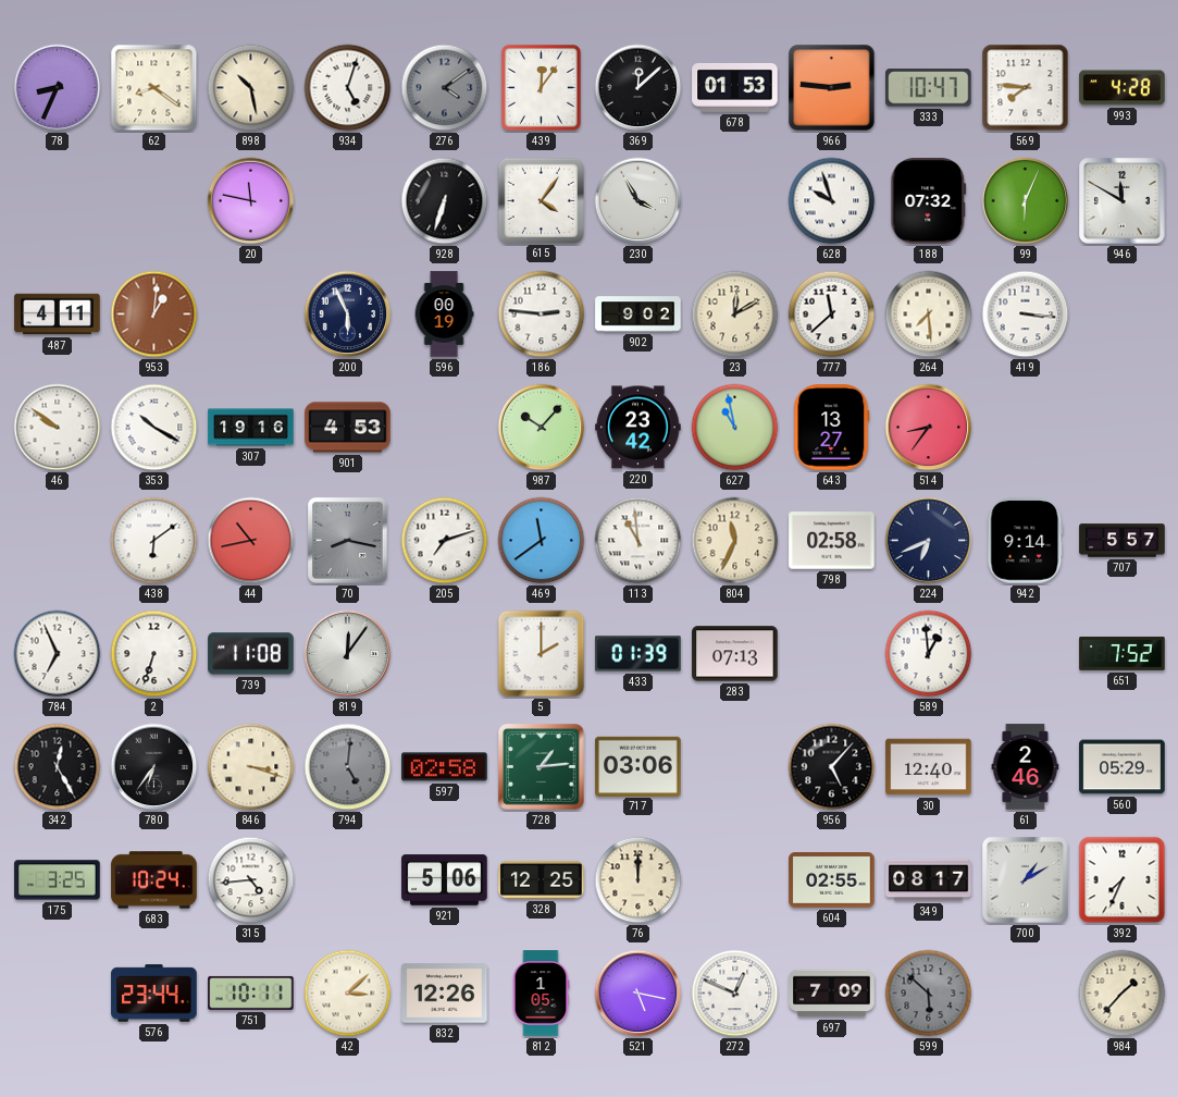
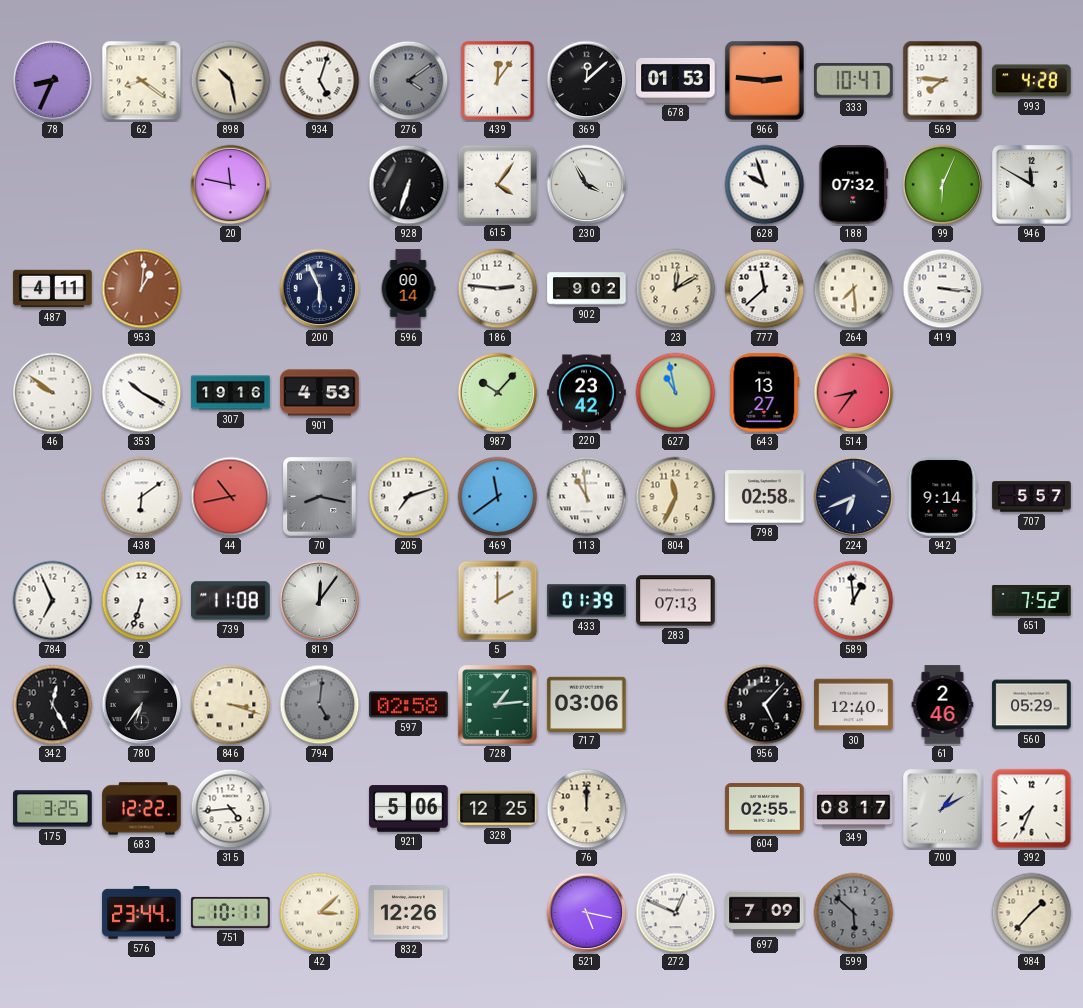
596: 00:19 -> 00:14 (408, 289)
683: 10:24 -> 12:22 (142, 809)
812: 1:05 -> none (541, 994)
